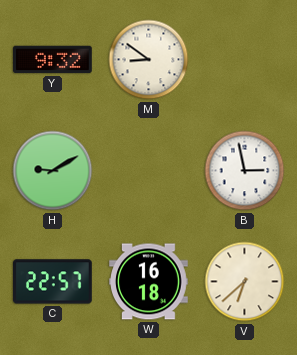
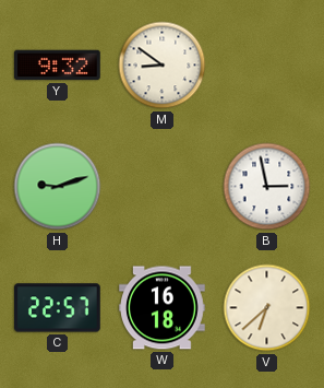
H: 9:10 -> 9:12 (58, 187)
